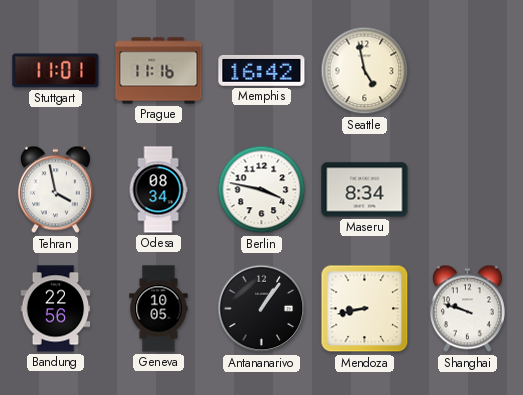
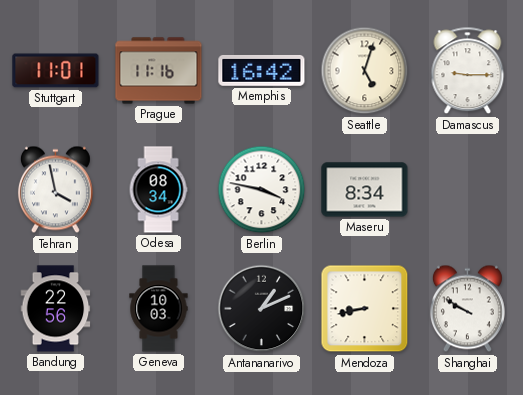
Seattle: 4:58 -> 5:03 (365, 71)
Damascus: none -> 9:15 (468, 71)
Geneva: 10:05 -> 10:03 (159, 309)
Antananarivo: 1:06 -> 1:11 (262, 309)
Shanghai: 9:48 -> 9:50 (467, 309)
